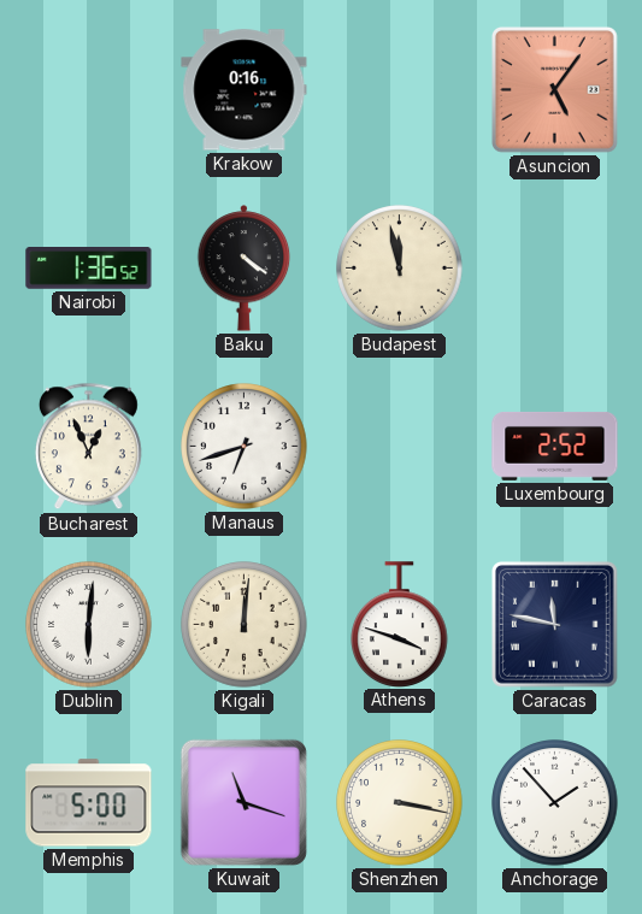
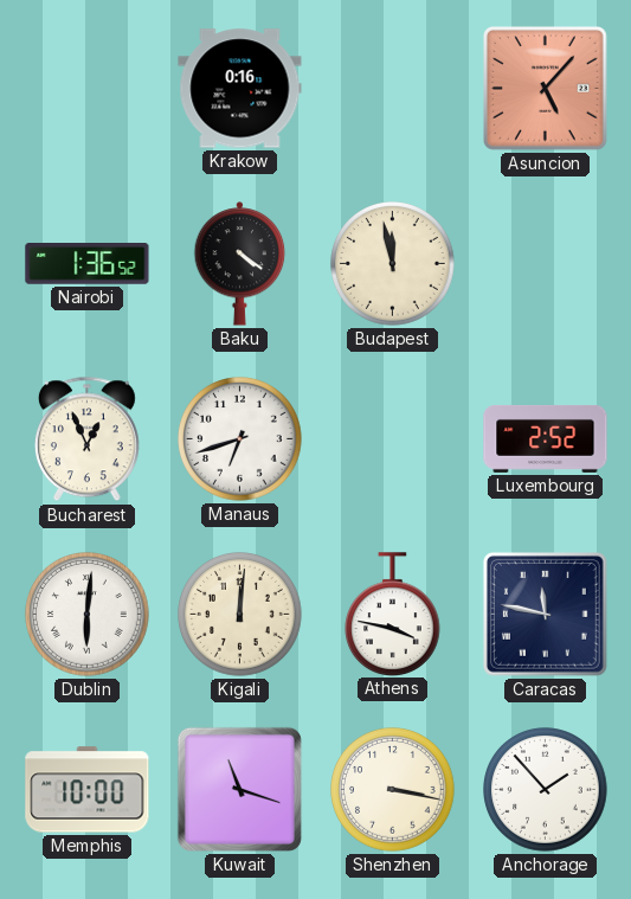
Asuncion: 5:06 -> 5:07 (545, 88)
Athens: 3:48 -> 3:47 (393, 614)
Memphis: 5:00 -> 10:00 (88, 790)
